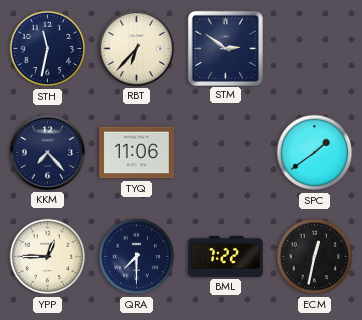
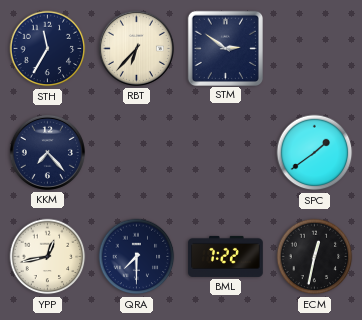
STH: 11:32 -> 11:35 (48, 49)
TYQ: 11:06 -> none (137, 153)
YPP: 12:45 -> 12:43 (48, 257)
